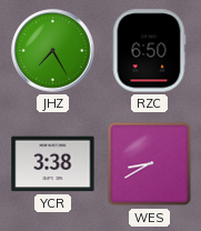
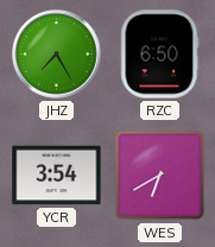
YCR: 3:38 -> 3:54 (57, 176)
WES: 8:40 -> 6:40 (160, 176)
